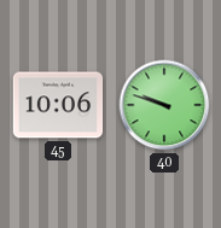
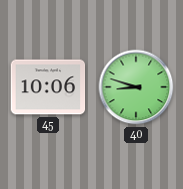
40: 9:48 -> 8:48 (136, 87)
